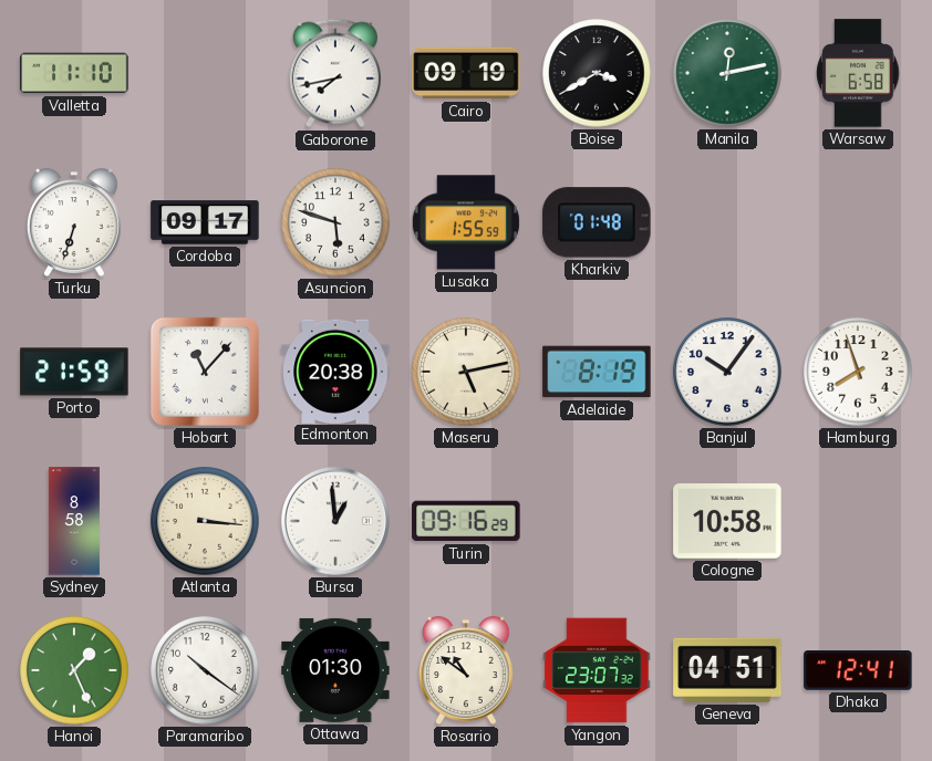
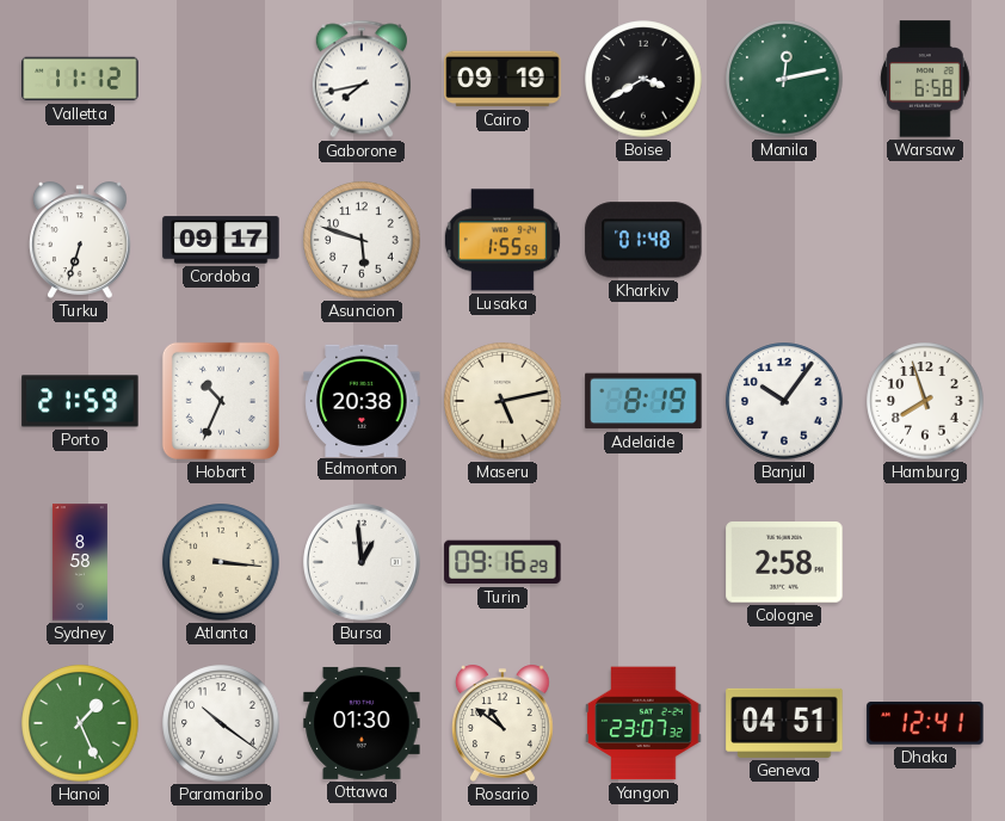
Valletta: 11:10 -> 11:12 (80, 79)
Hobart: 11:07 -> 10:34 (221, 401)
Cologne: 10:58 -> 2:58 (784, 563)
